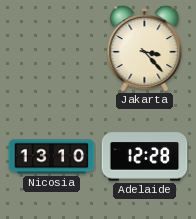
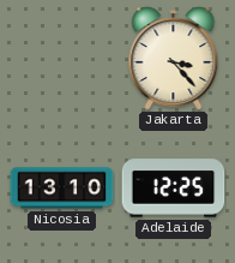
Adelaide: 12:28 -> 12:25 (174, 189)
